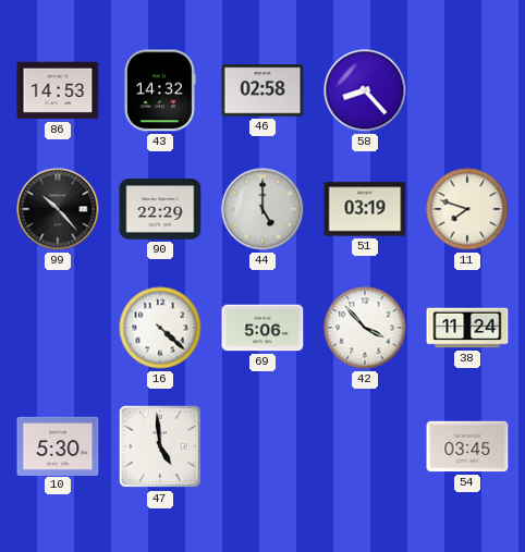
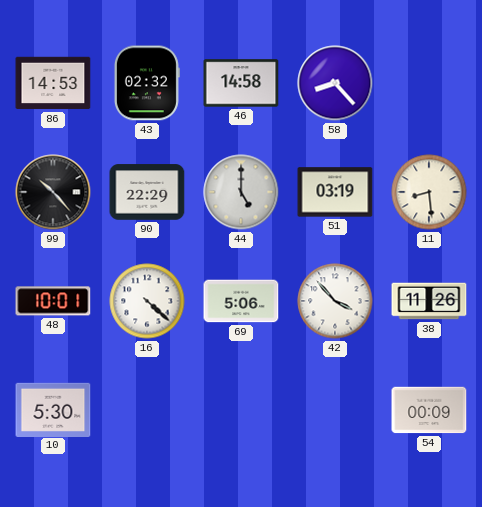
43: 14:32 -> 02:32 (147, 83)
46: 02:58 -> 14:58 (241, 83)
11: 7:48 -> 8:29 (429, 192)
48: none -> 10:01 (53, 301)
38: 11:24 -> 11:26 (429, 301)
47: 4:59 -> none (160, 446)
54: 03:45 -> 00:09 (429, 410)
